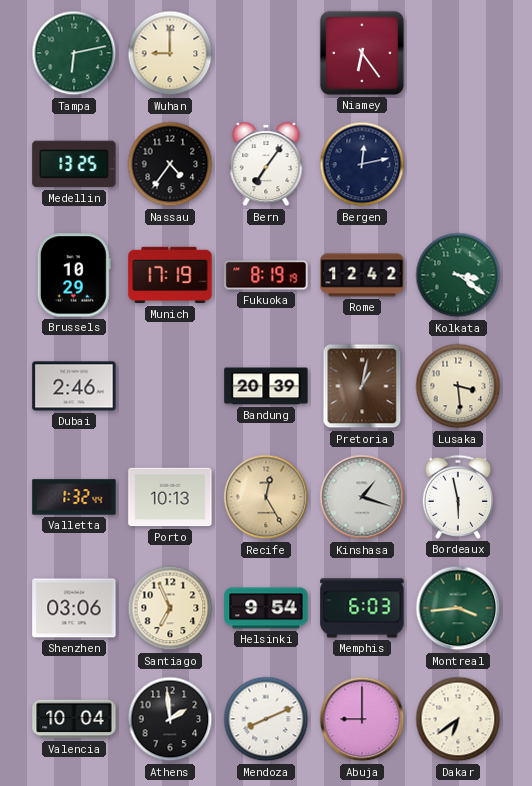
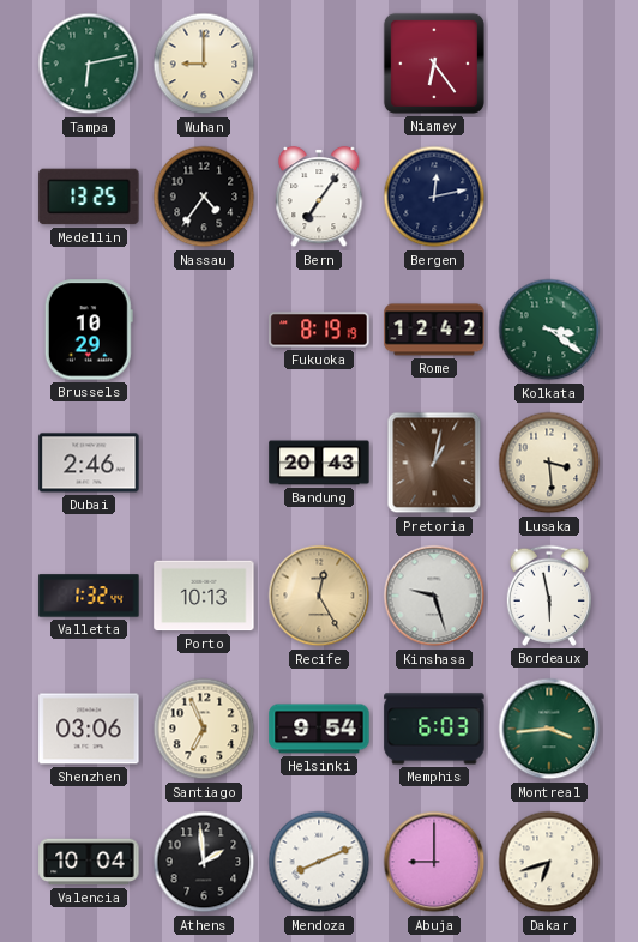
Munich: 17:19 -> none (170, 275)
Bandung: 20:39 -> 20:43 (319, 463)
Kinshasa: 1:18 -> 9:27 (434, 596)
Dakar: 6:39 -> 6:42 (549, 862)
